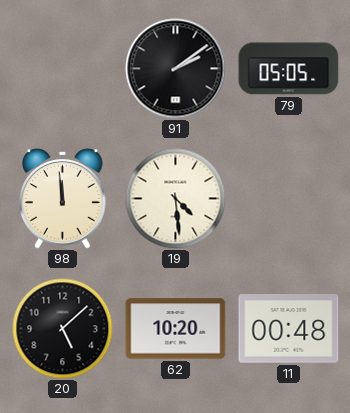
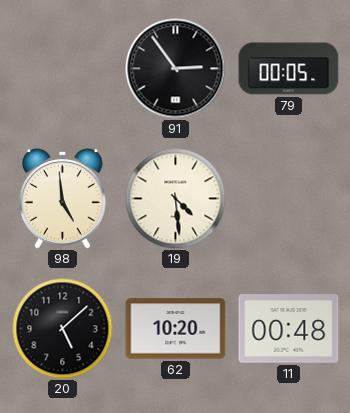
91: 2:09 -> 2:54 (176, 69)
79: 05:05 -> 00:05 (289, 69)
98: 11:59 -> 4:59 (63, 199)
